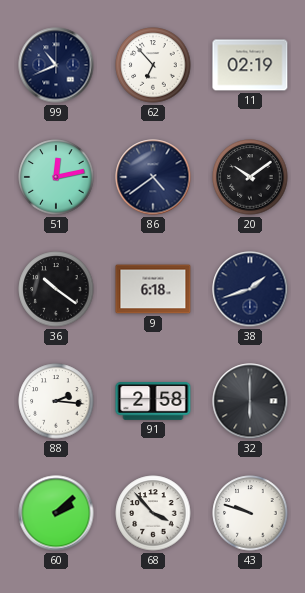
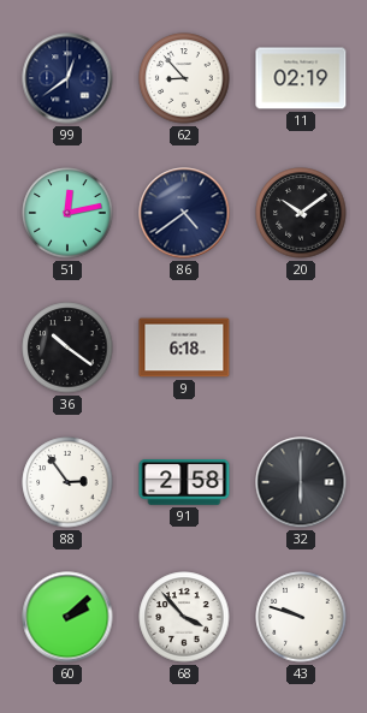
99: 10:41 -> 12:39 (67, 78)
62: 6:53 -> 8:53 (184, 78)
38: 1:42 -> none (250, 289)
88: 2:16 -> 2:54 (67, 482)
